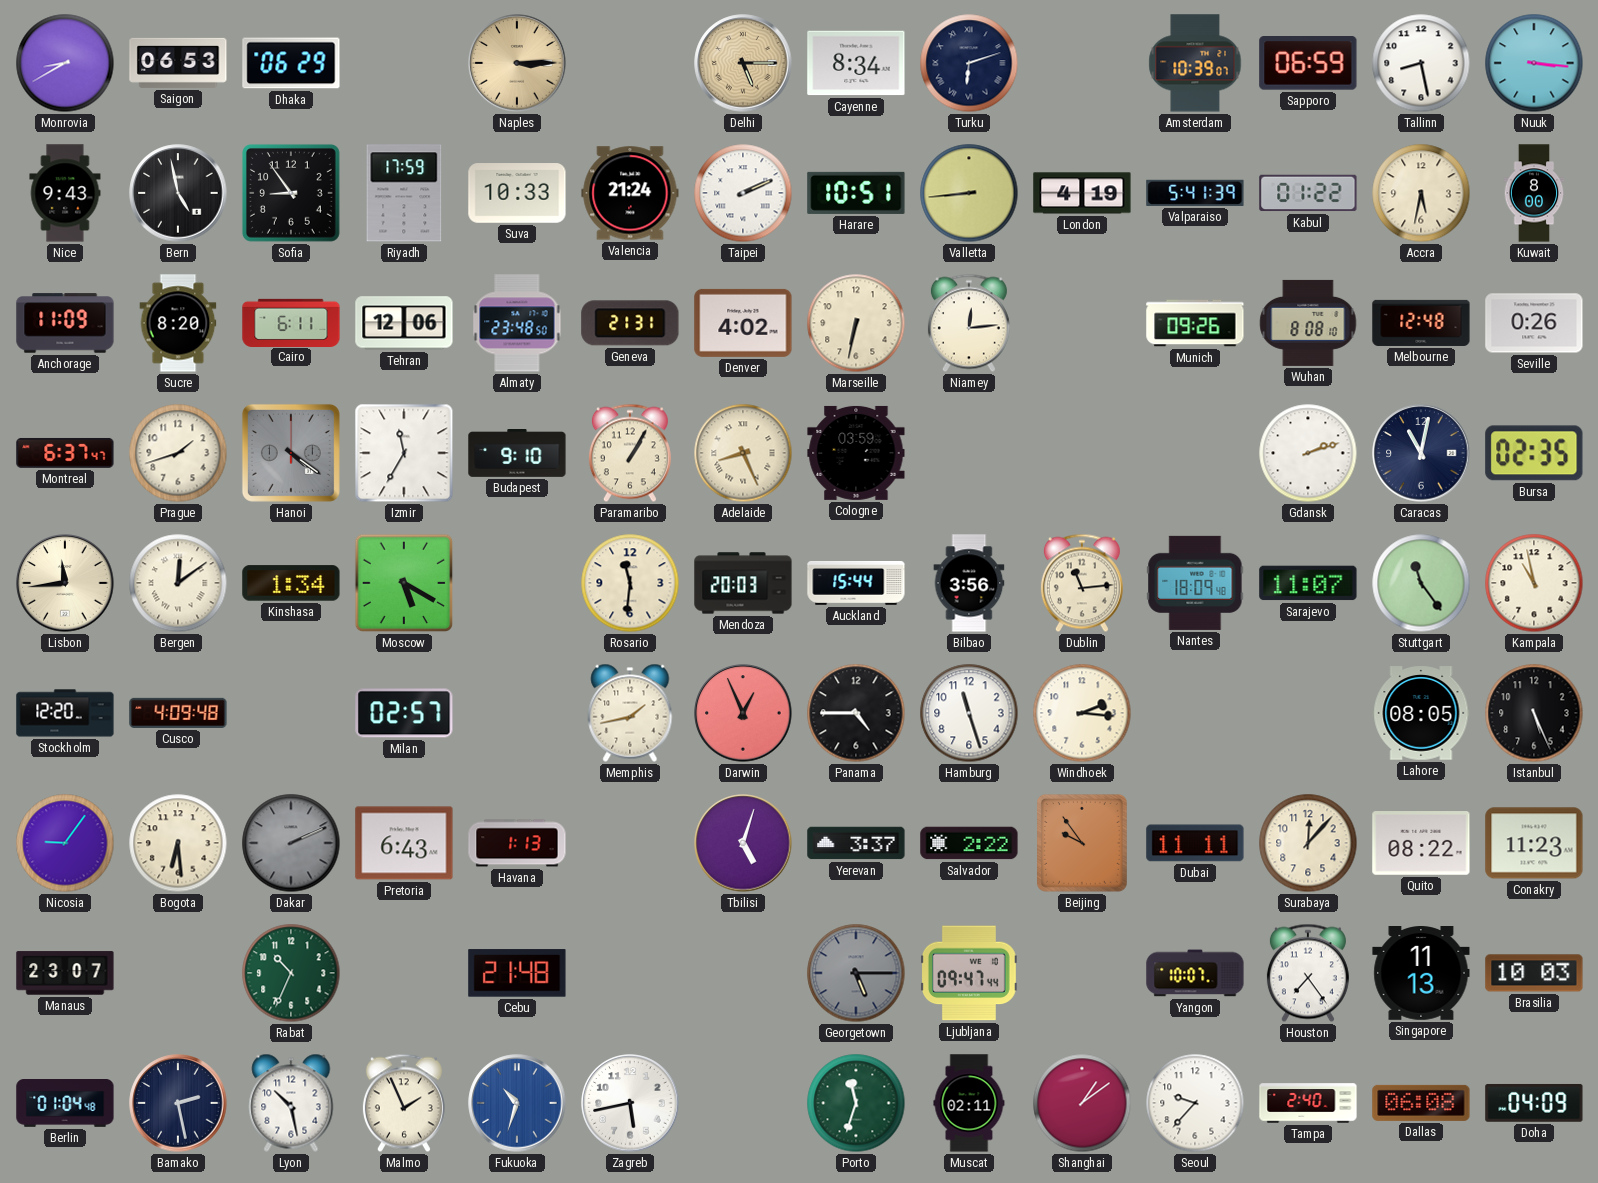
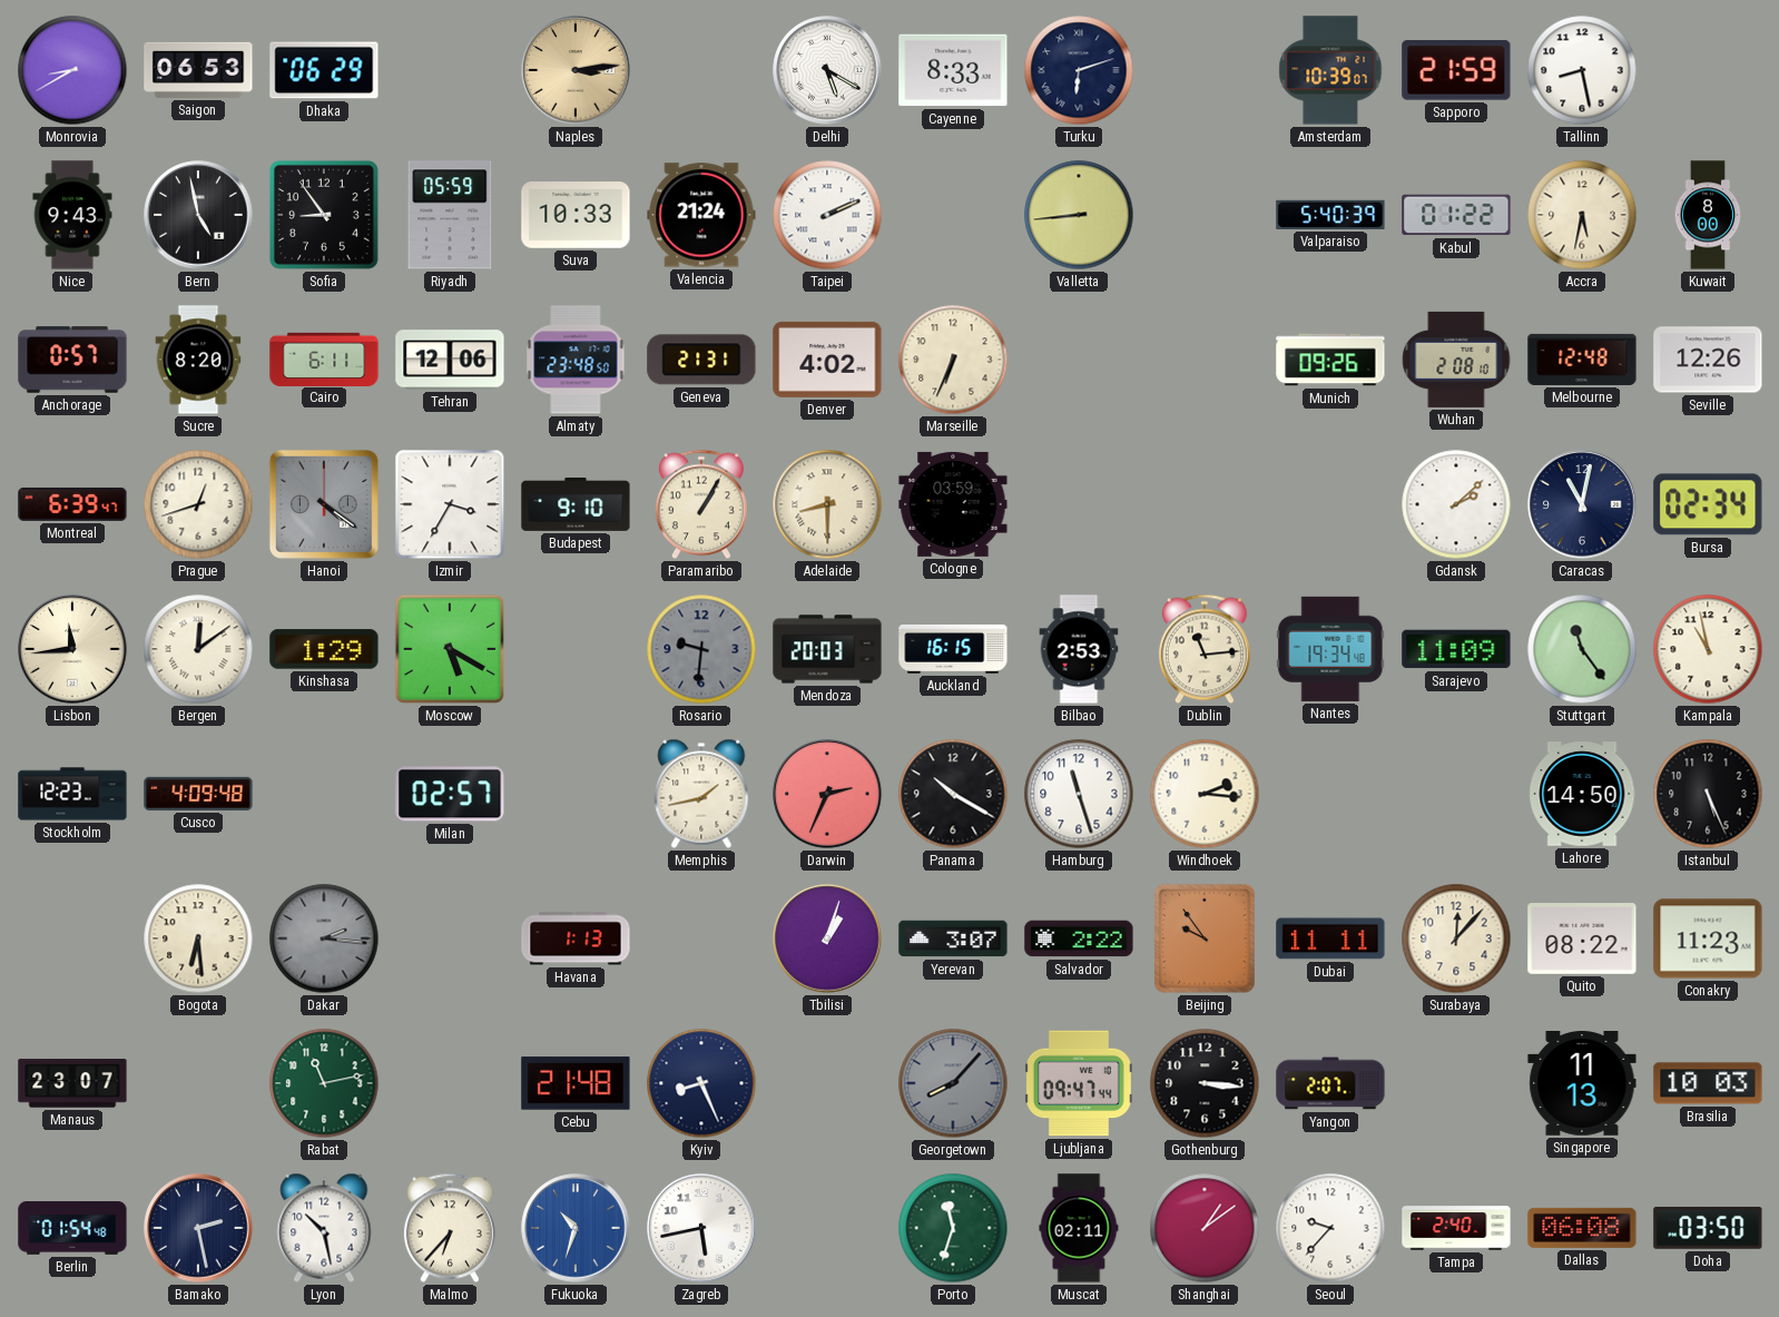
Naples: 3:15 -> 3:14 (576, 70)
Delhi: 5:15 -> 5:20 (827, 70)
Delhi dial: champagne -> white (827, 70)
Cayenne: 8:34 -> 8:33 (953, 70)
Sapporo: 06:59 -> 21:59 (1456, 71)
Nuuk: 3:16 -> none (1534, 63)
Riyadh: 17:59 -> 05:59 (450, 215)
Harare: 10:51 -> none (856, 193)
London: 4:19 -> none (1082, 193)
Valparaiso: 5:41 -> 5:40 (1330, 215)
Anchorage: 11:09 -> 0:57 (72, 360)
Marseille: 6:32 -> 6:34 (953, 360)
Niamey: 12:14 -> none (969, 323)
Wuhan: 8:08 -> 2:08 (1456, 360)
Seville: 0:26 -> 12:26 (1708, 360)
Montreal: 6:37 -> 6:39 (72, 504)
Prague: 1:42 -> 12:42 (198, 504)
Izmir: 11:35 -> 3:35 (450, 504)
Adelaide: 8:26 -> 8:30 (827, 504)
Gdansk: 2:12 -> 2:08 (1456, 504)
Bursa: 02:35 -> 02:34 (1708, 504)
Kinshasa: 1:34 -> 1:29 (324, 649)
Rosario: 11:31 -> 9:31 (701, 649)
Rosario dial: cream -> grey (701, 649)
Auckland: 15:44 -> 16:15 (953, 649)
Bilbao: 3:56 -> 2:53 (1079, 649)
Nantes: 18:09 -> 19:34 (1330, 649)
Sarajevo: 11:07 -> 11:09 (1456, 649)
Stockholm: 12:20 -> 12:23 (72, 794)
Darwin: 12:56 -> 2:34 (827, 794)
Panama: 4:45 -> 10:20 (953, 794)
Lahore: 08:05 -> 14:50 (1582, 794)
Nicosia: 9:06 -> none (65, 843)
Dakar: 2:11 -> 2:16 (324, 938)
Pretoria: 6:43 -> none (404, 843)
Tbilisi: 5:03 -> 1:03 (827, 938)
Yerevan: 3:37 -> 3:07 (953, 938)
Rabat: 10:34 -> 11:13 (324, 1083)
Kyiv: none -> 8:26 (701, 1083)
Georgetown: 5:15 -> 8:07 (953, 1083)
Gothenburg: none -> 3:16 (1205, 1083)
Yangon: 10:07 -> 2:07 (1330, 1083)
Houston: 7:24 -> none (1308, 973)
Berlin: 01:04 -> 01:54 (72, 1229)
Malmo: 1:56 -> 6:37 (450, 1228)
Doha: 04:09 -> 03:50 (1708, 1228)
